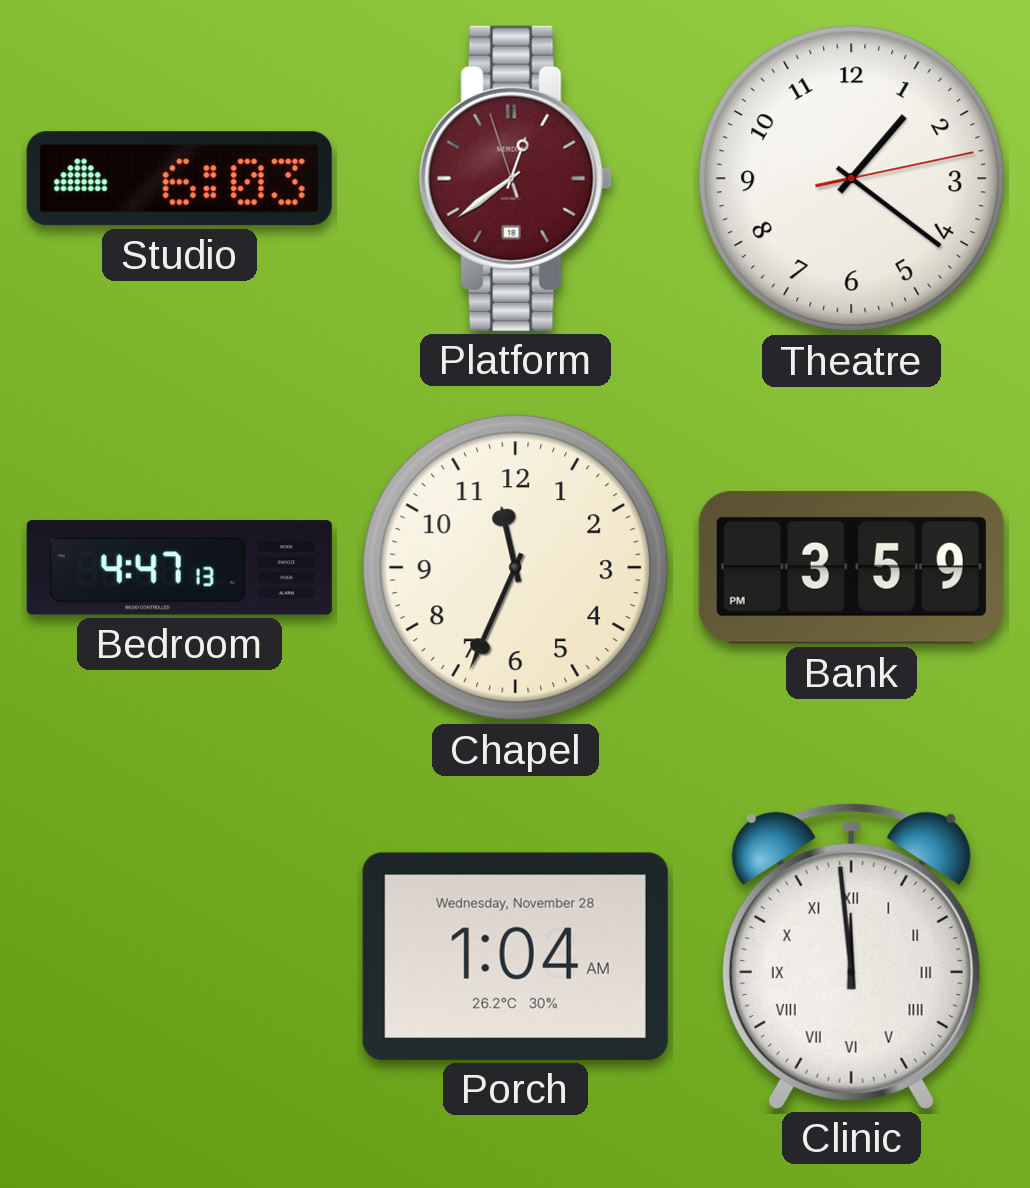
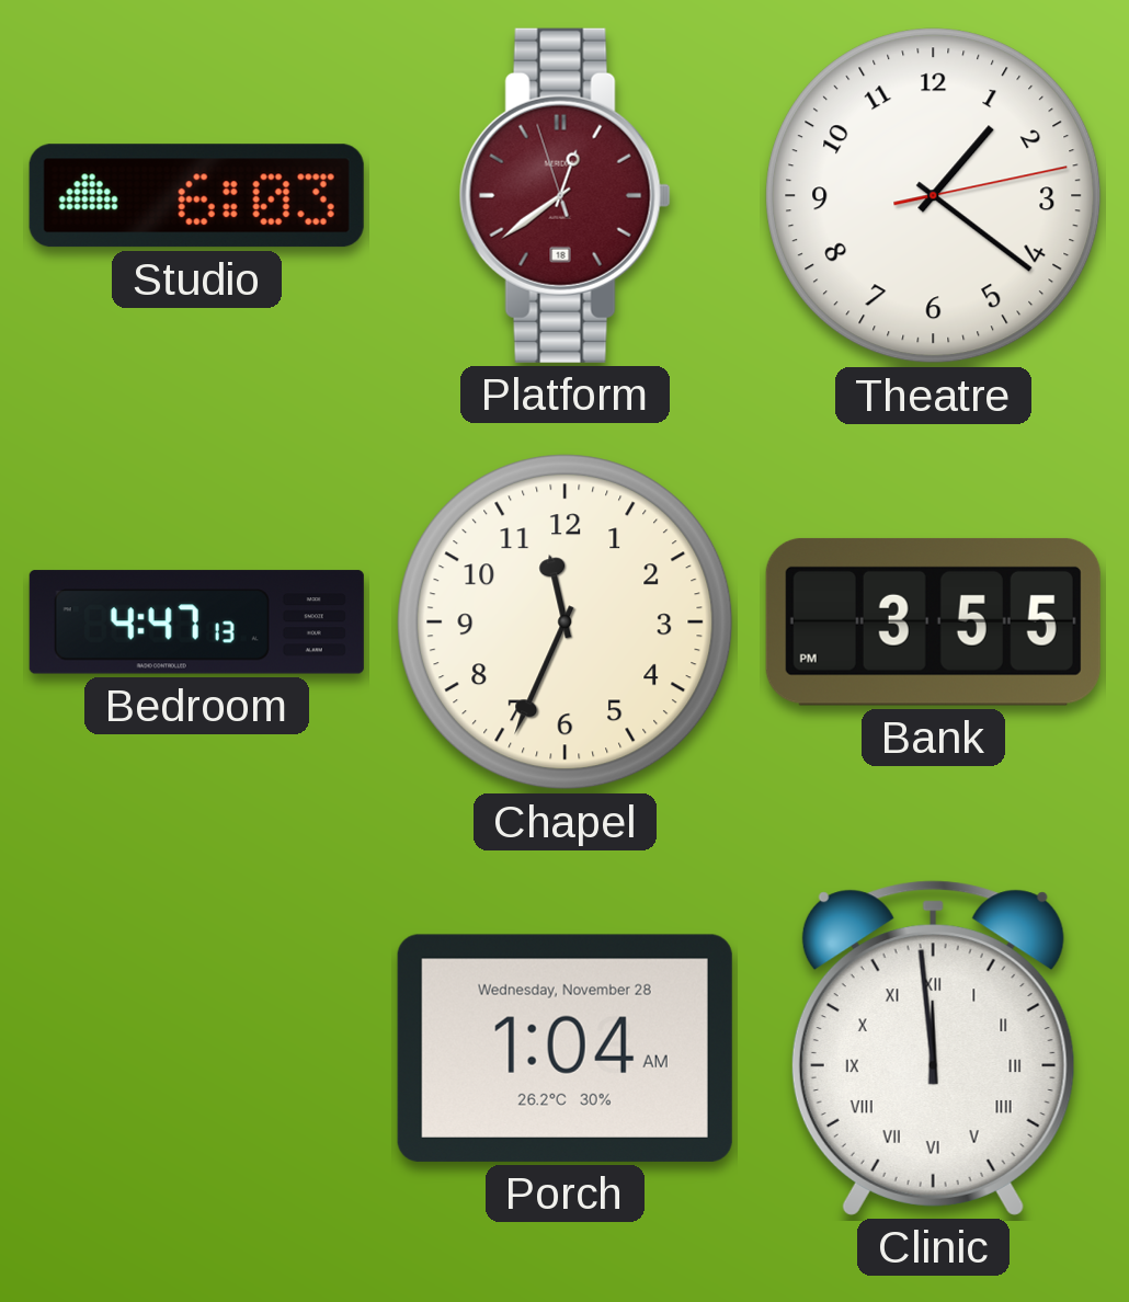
Bank: 3:59 -> 3:55 (933, 621)
